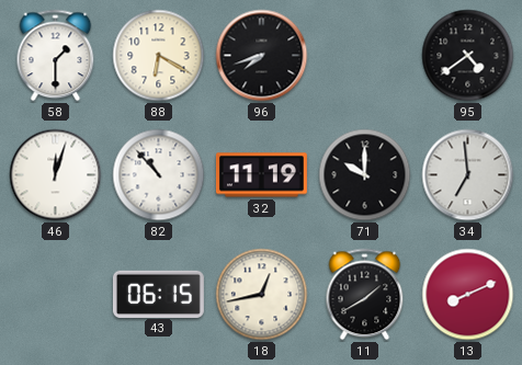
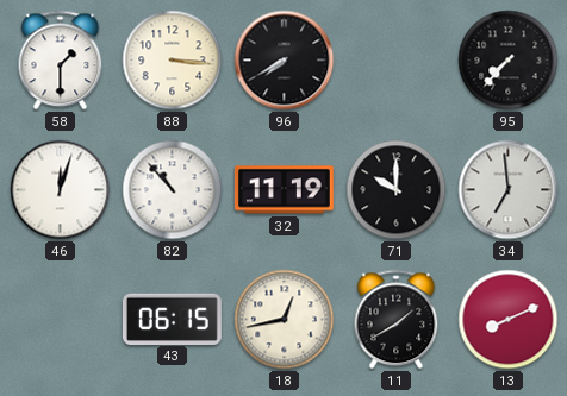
88: 6:20 -> 3:16 (173, 61)
96: 7:42 -> 7:40 (285, 61)
95: 4:39 -> 7:37 (509, 61)
